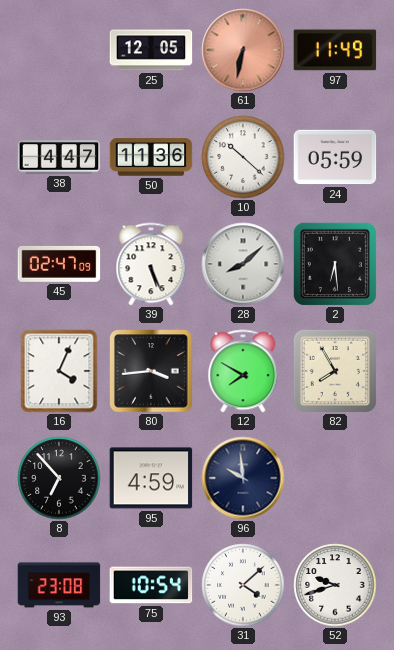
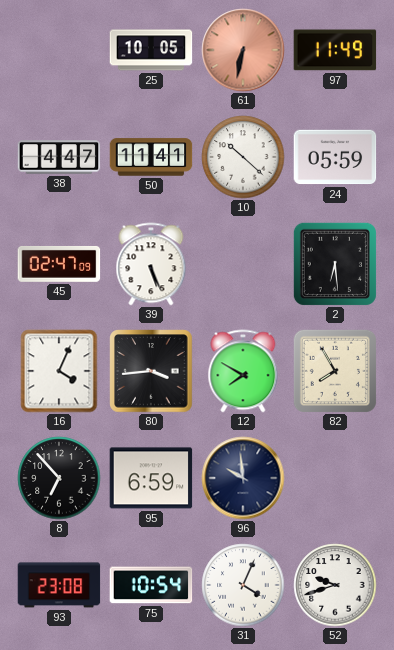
25: 12:05 -> 10:05 (151, 50)
50: 11:36 -> 11:41 (151, 157)
28: 8:08 -> none (243, 264)
95: 4:59 -> 6:59 (151, 478)
31: 4:08 -> 4:04 (243, 585)
